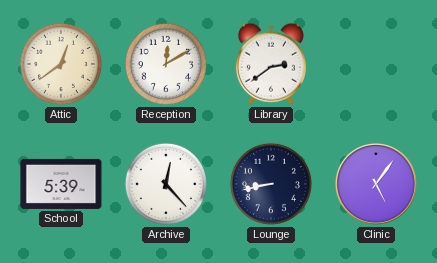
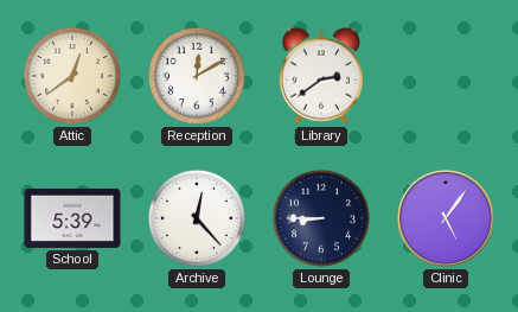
Lounge: 8:43 -> 8:45 (321, 218)
